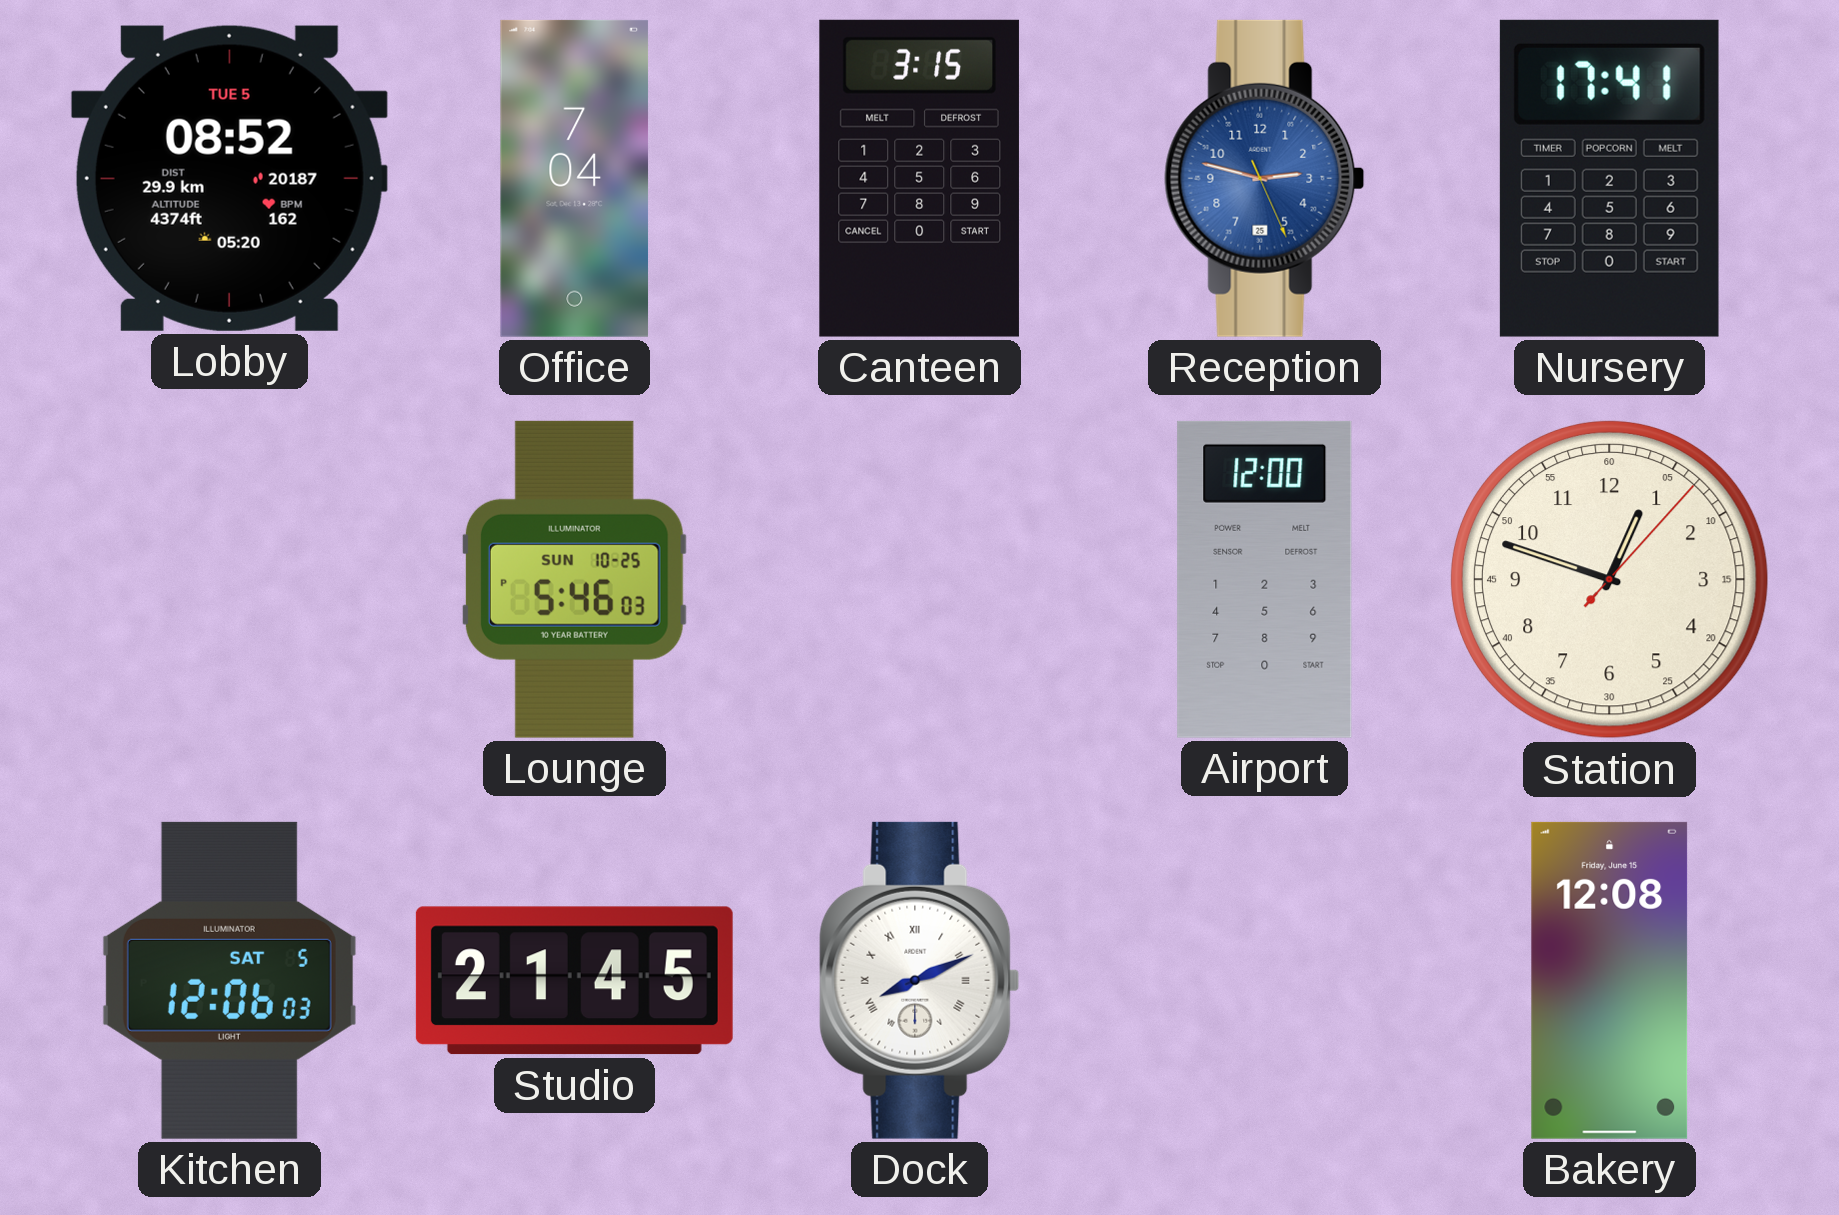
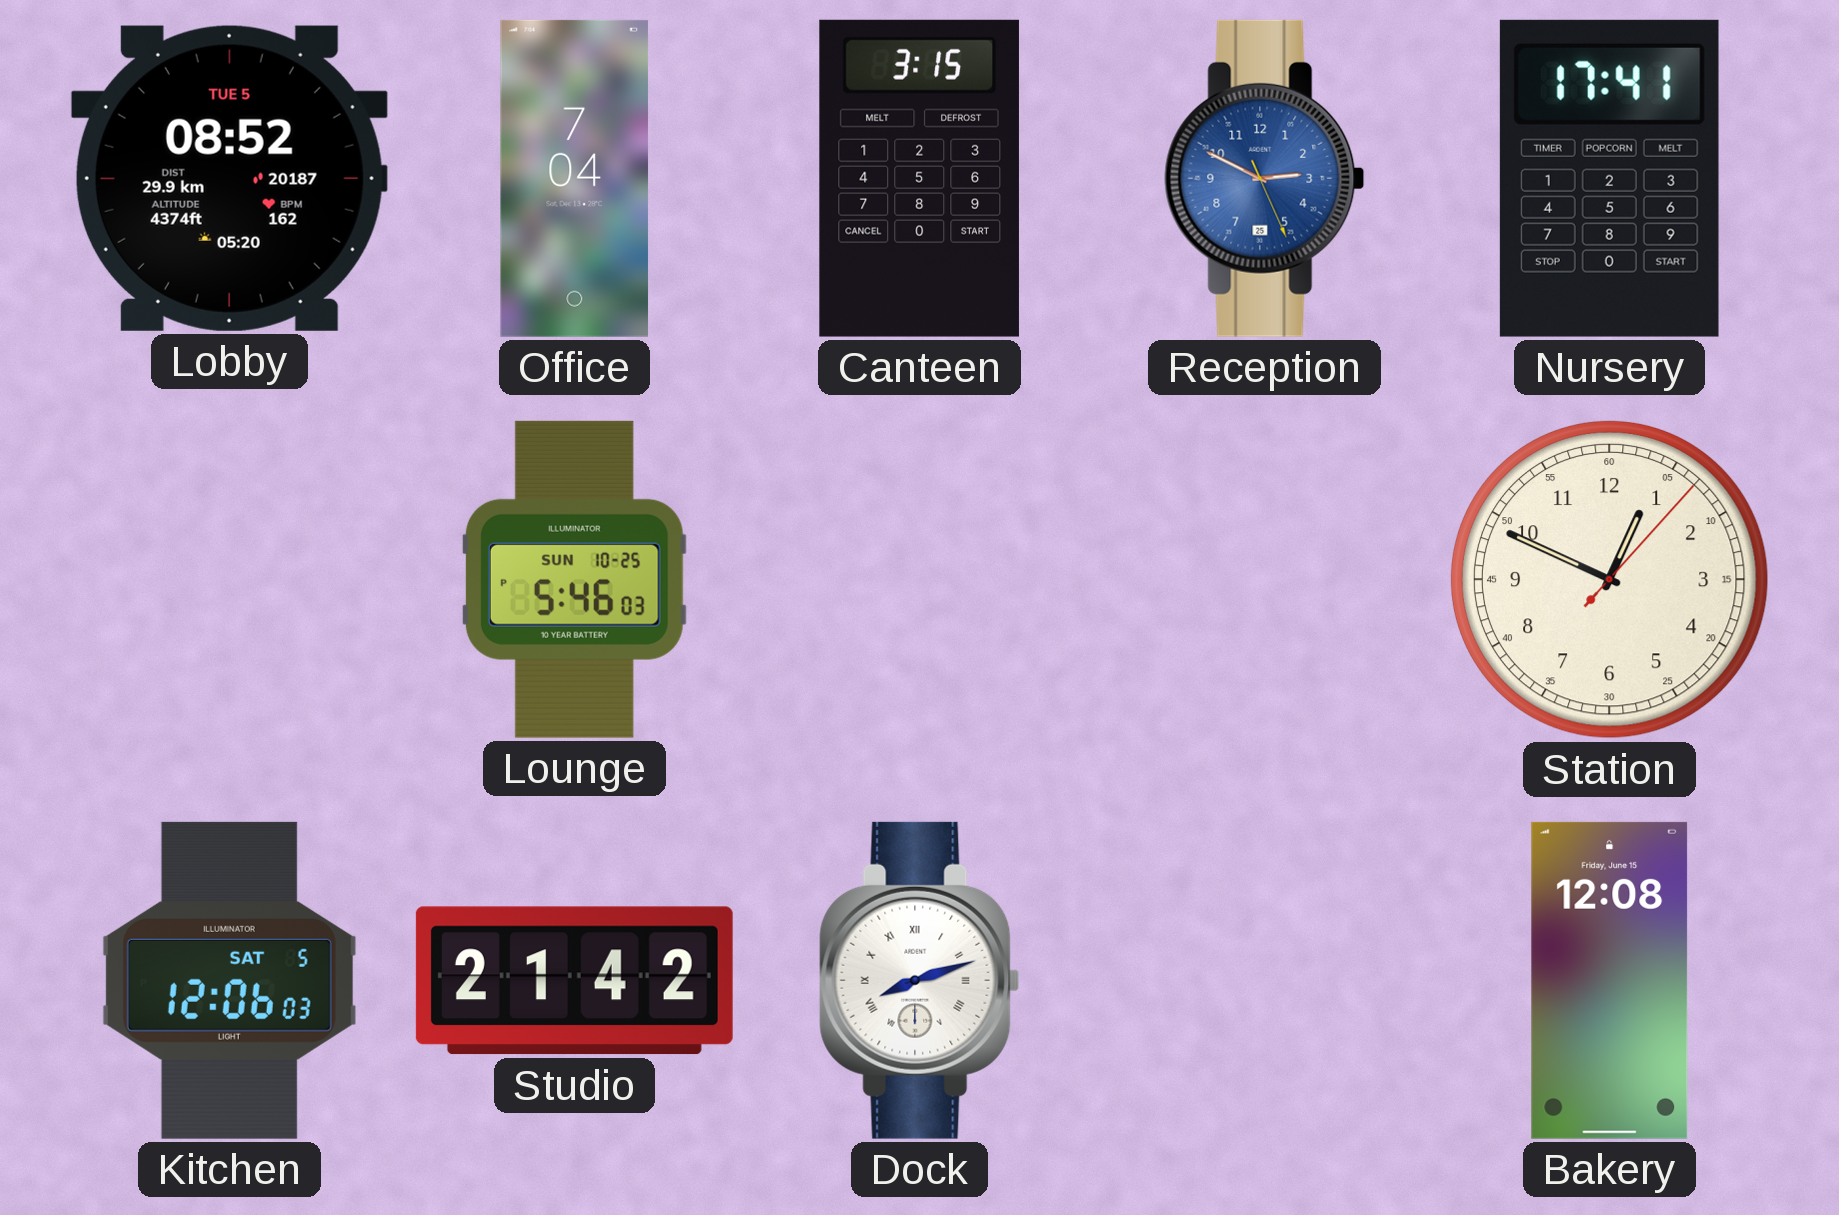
Reception: 2:47 -> 2:49 (1265, 178)
Airport: 12:00 -> none (1265, 579)
Station: 12:48 -> 12:49 (1609, 579)
Studio: 21:45 -> 21:42 (574, 981)
Dock: 8:11 -> 8:12 (920, 980)
